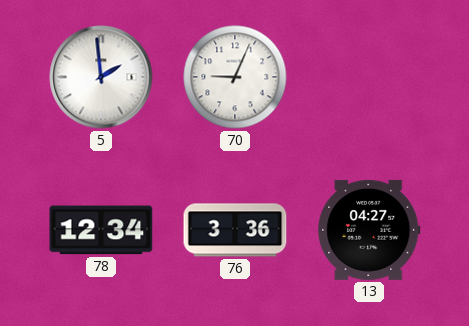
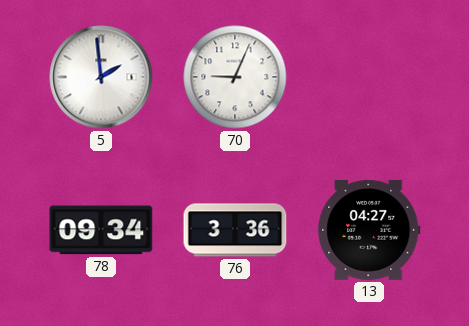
78: 12:34 -> 09:34 (101, 230)
